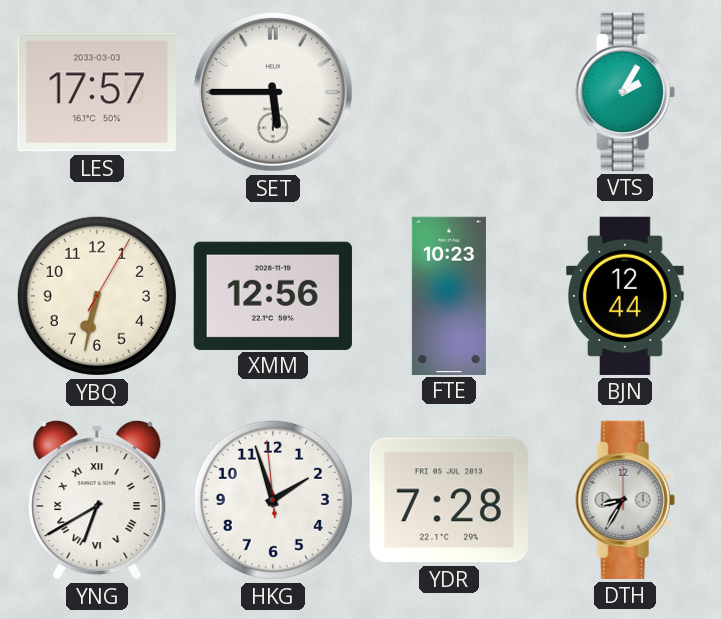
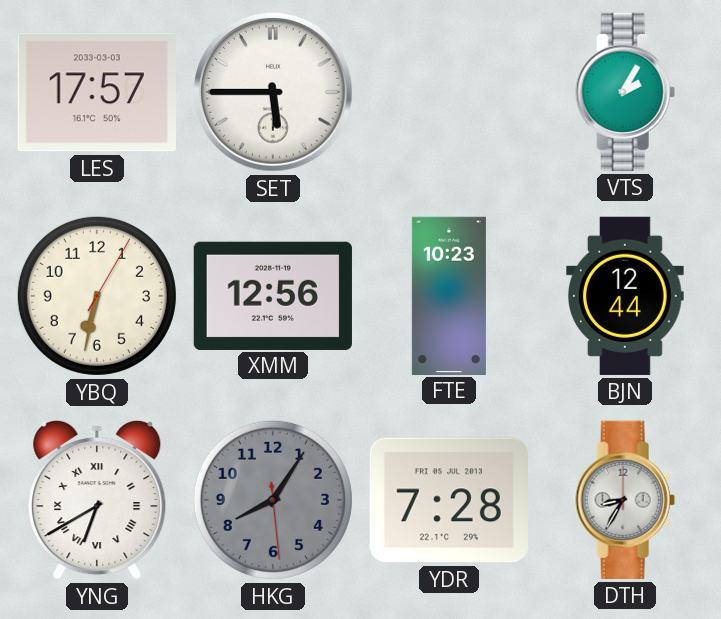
HKG: 1:56 -> 8:05 (273, 500)
HKG dial: white -> grey (273, 500)
